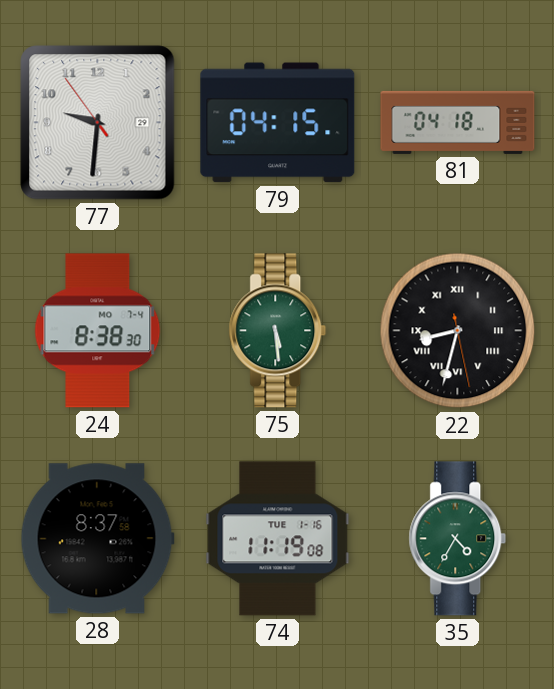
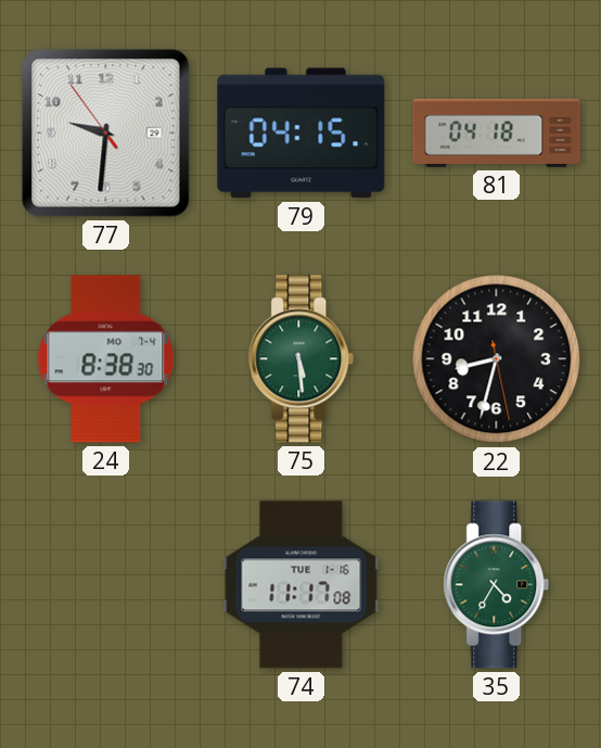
22 numerals: Roman -> Arabic (497, 359)
28: 8:37 -> none (97, 539)
74: 11:19 -> 11:17 (302, 585)
